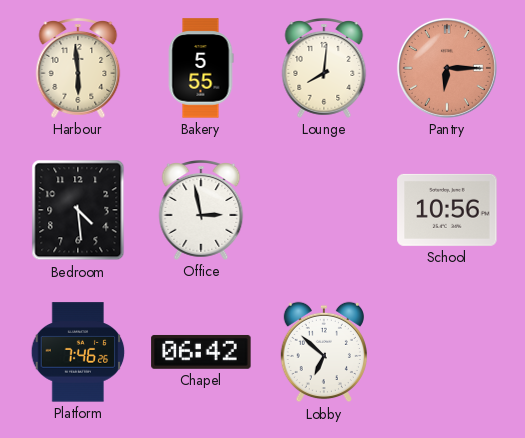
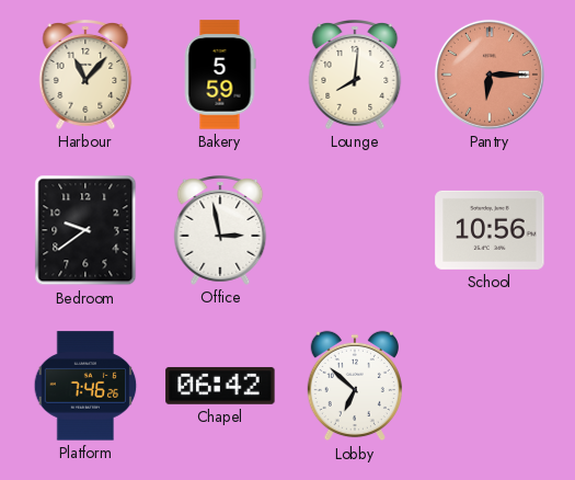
Harbour: 5:59 -> 11:07 (85, 76)
Bakery: 5:55 -> 5:59 (220, 75)
Bedroom: 4:29 -> 9:39 (85, 230)
